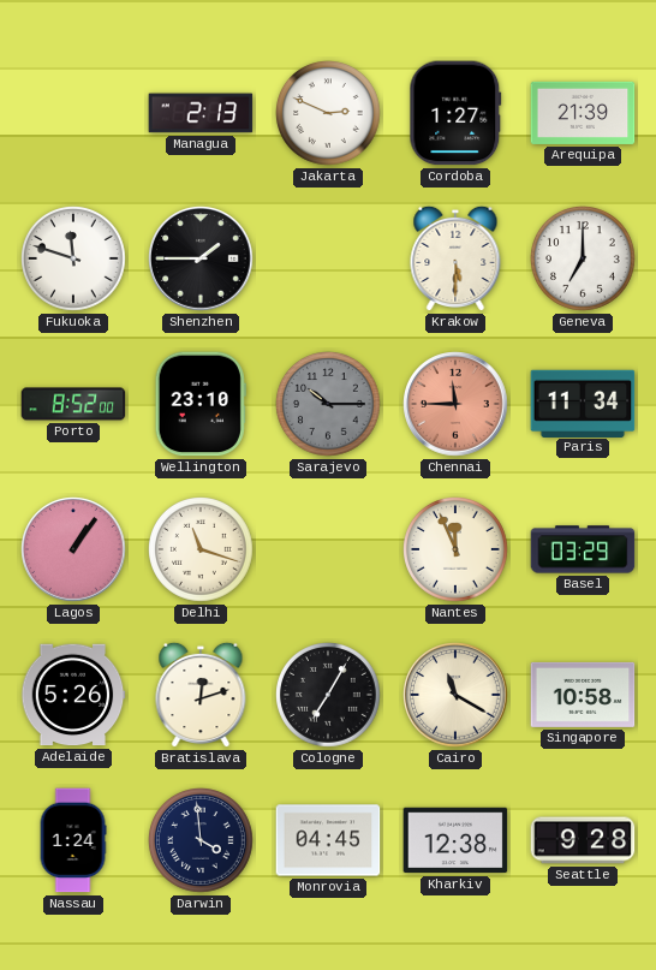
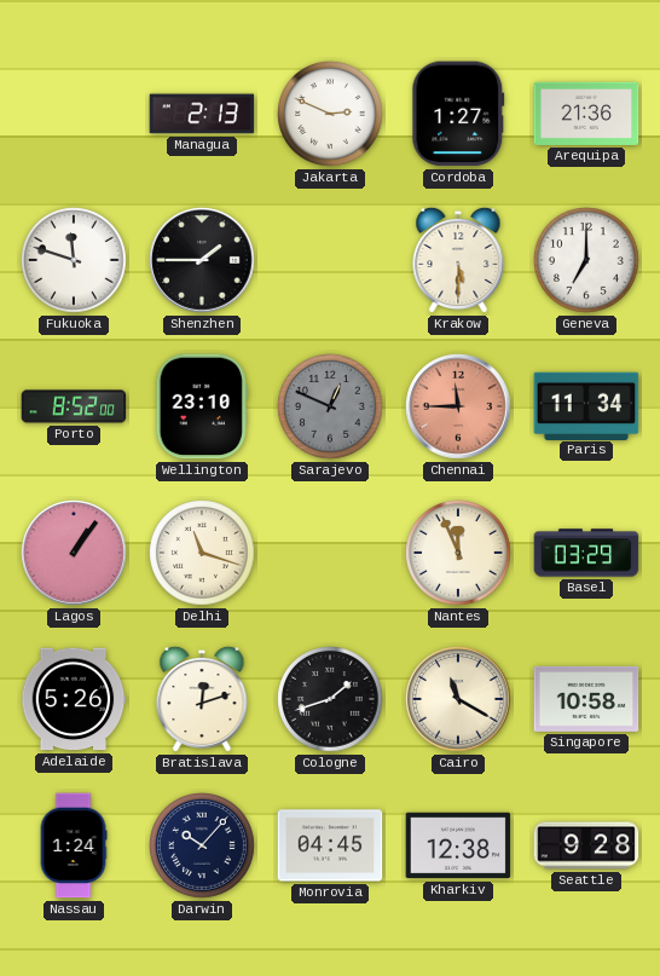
Arequipa: 21:39 -> 21:36 (586, 114)
Sarajevo: 10:15 -> 12:49 (331, 408)
Cologne: 7:05 -> 1:42 (331, 700)
Darwin: 3:59 -> 10:07 (203, 847)
